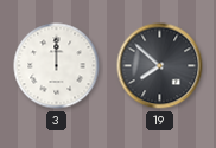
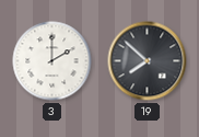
3: 12:00 -> 2:00 (52, 61)
